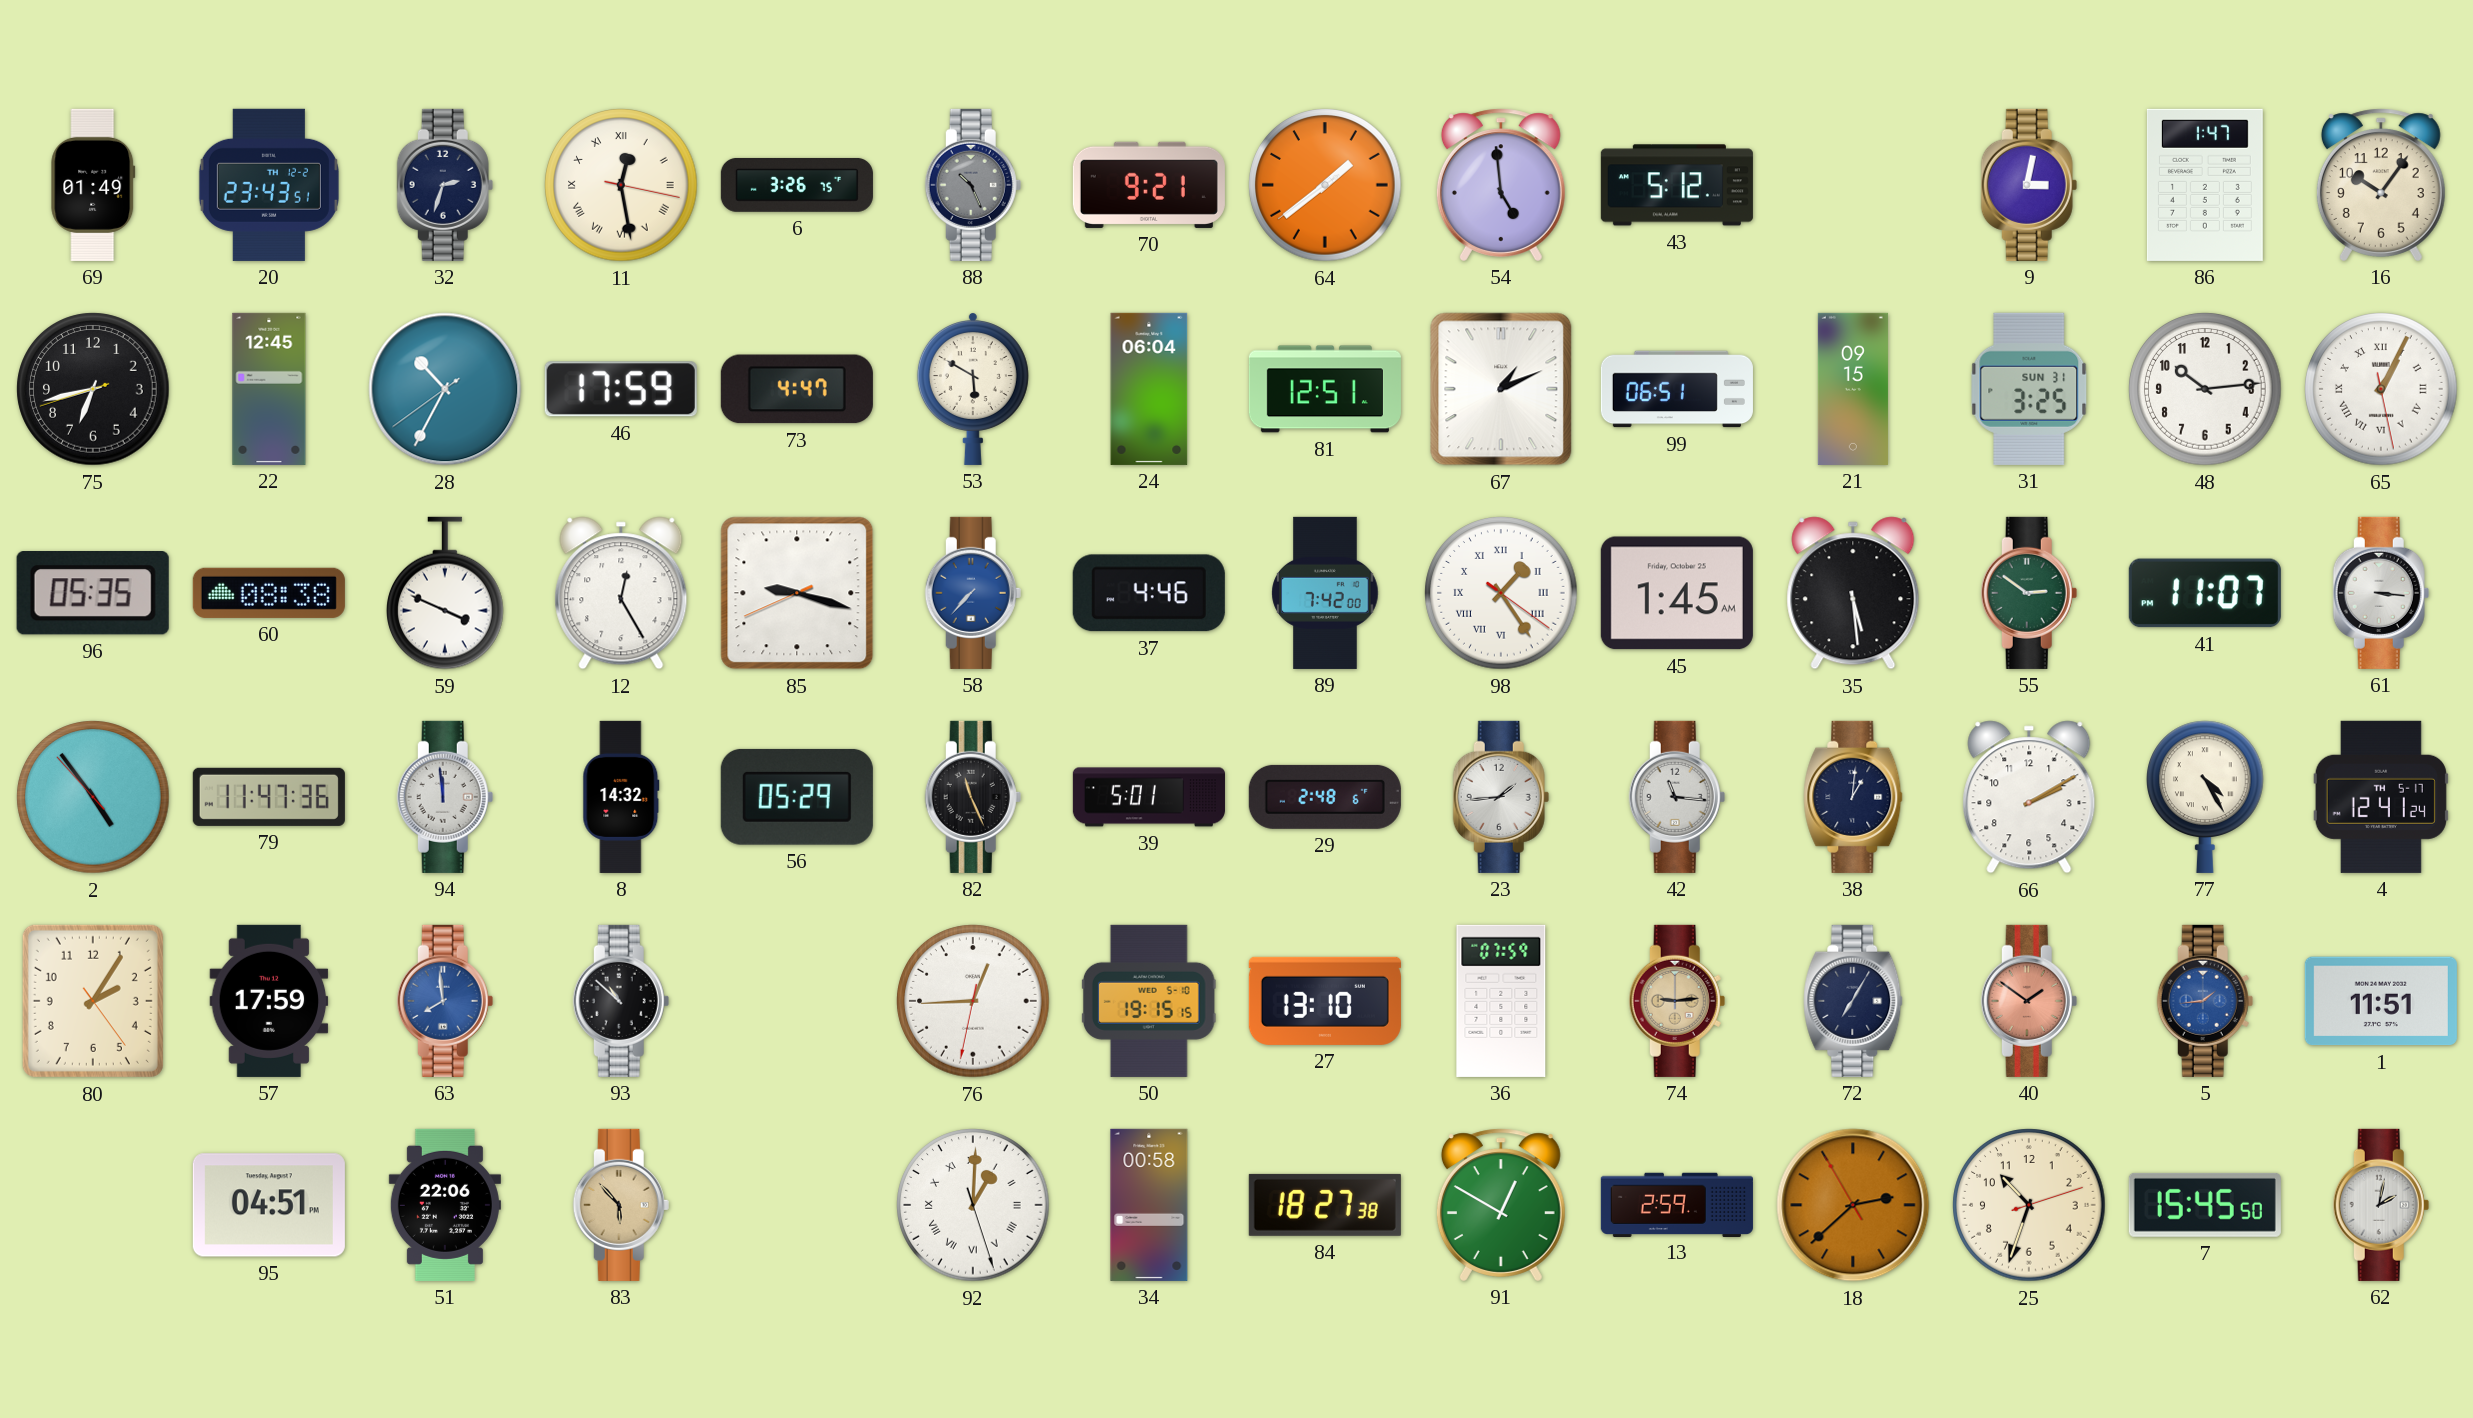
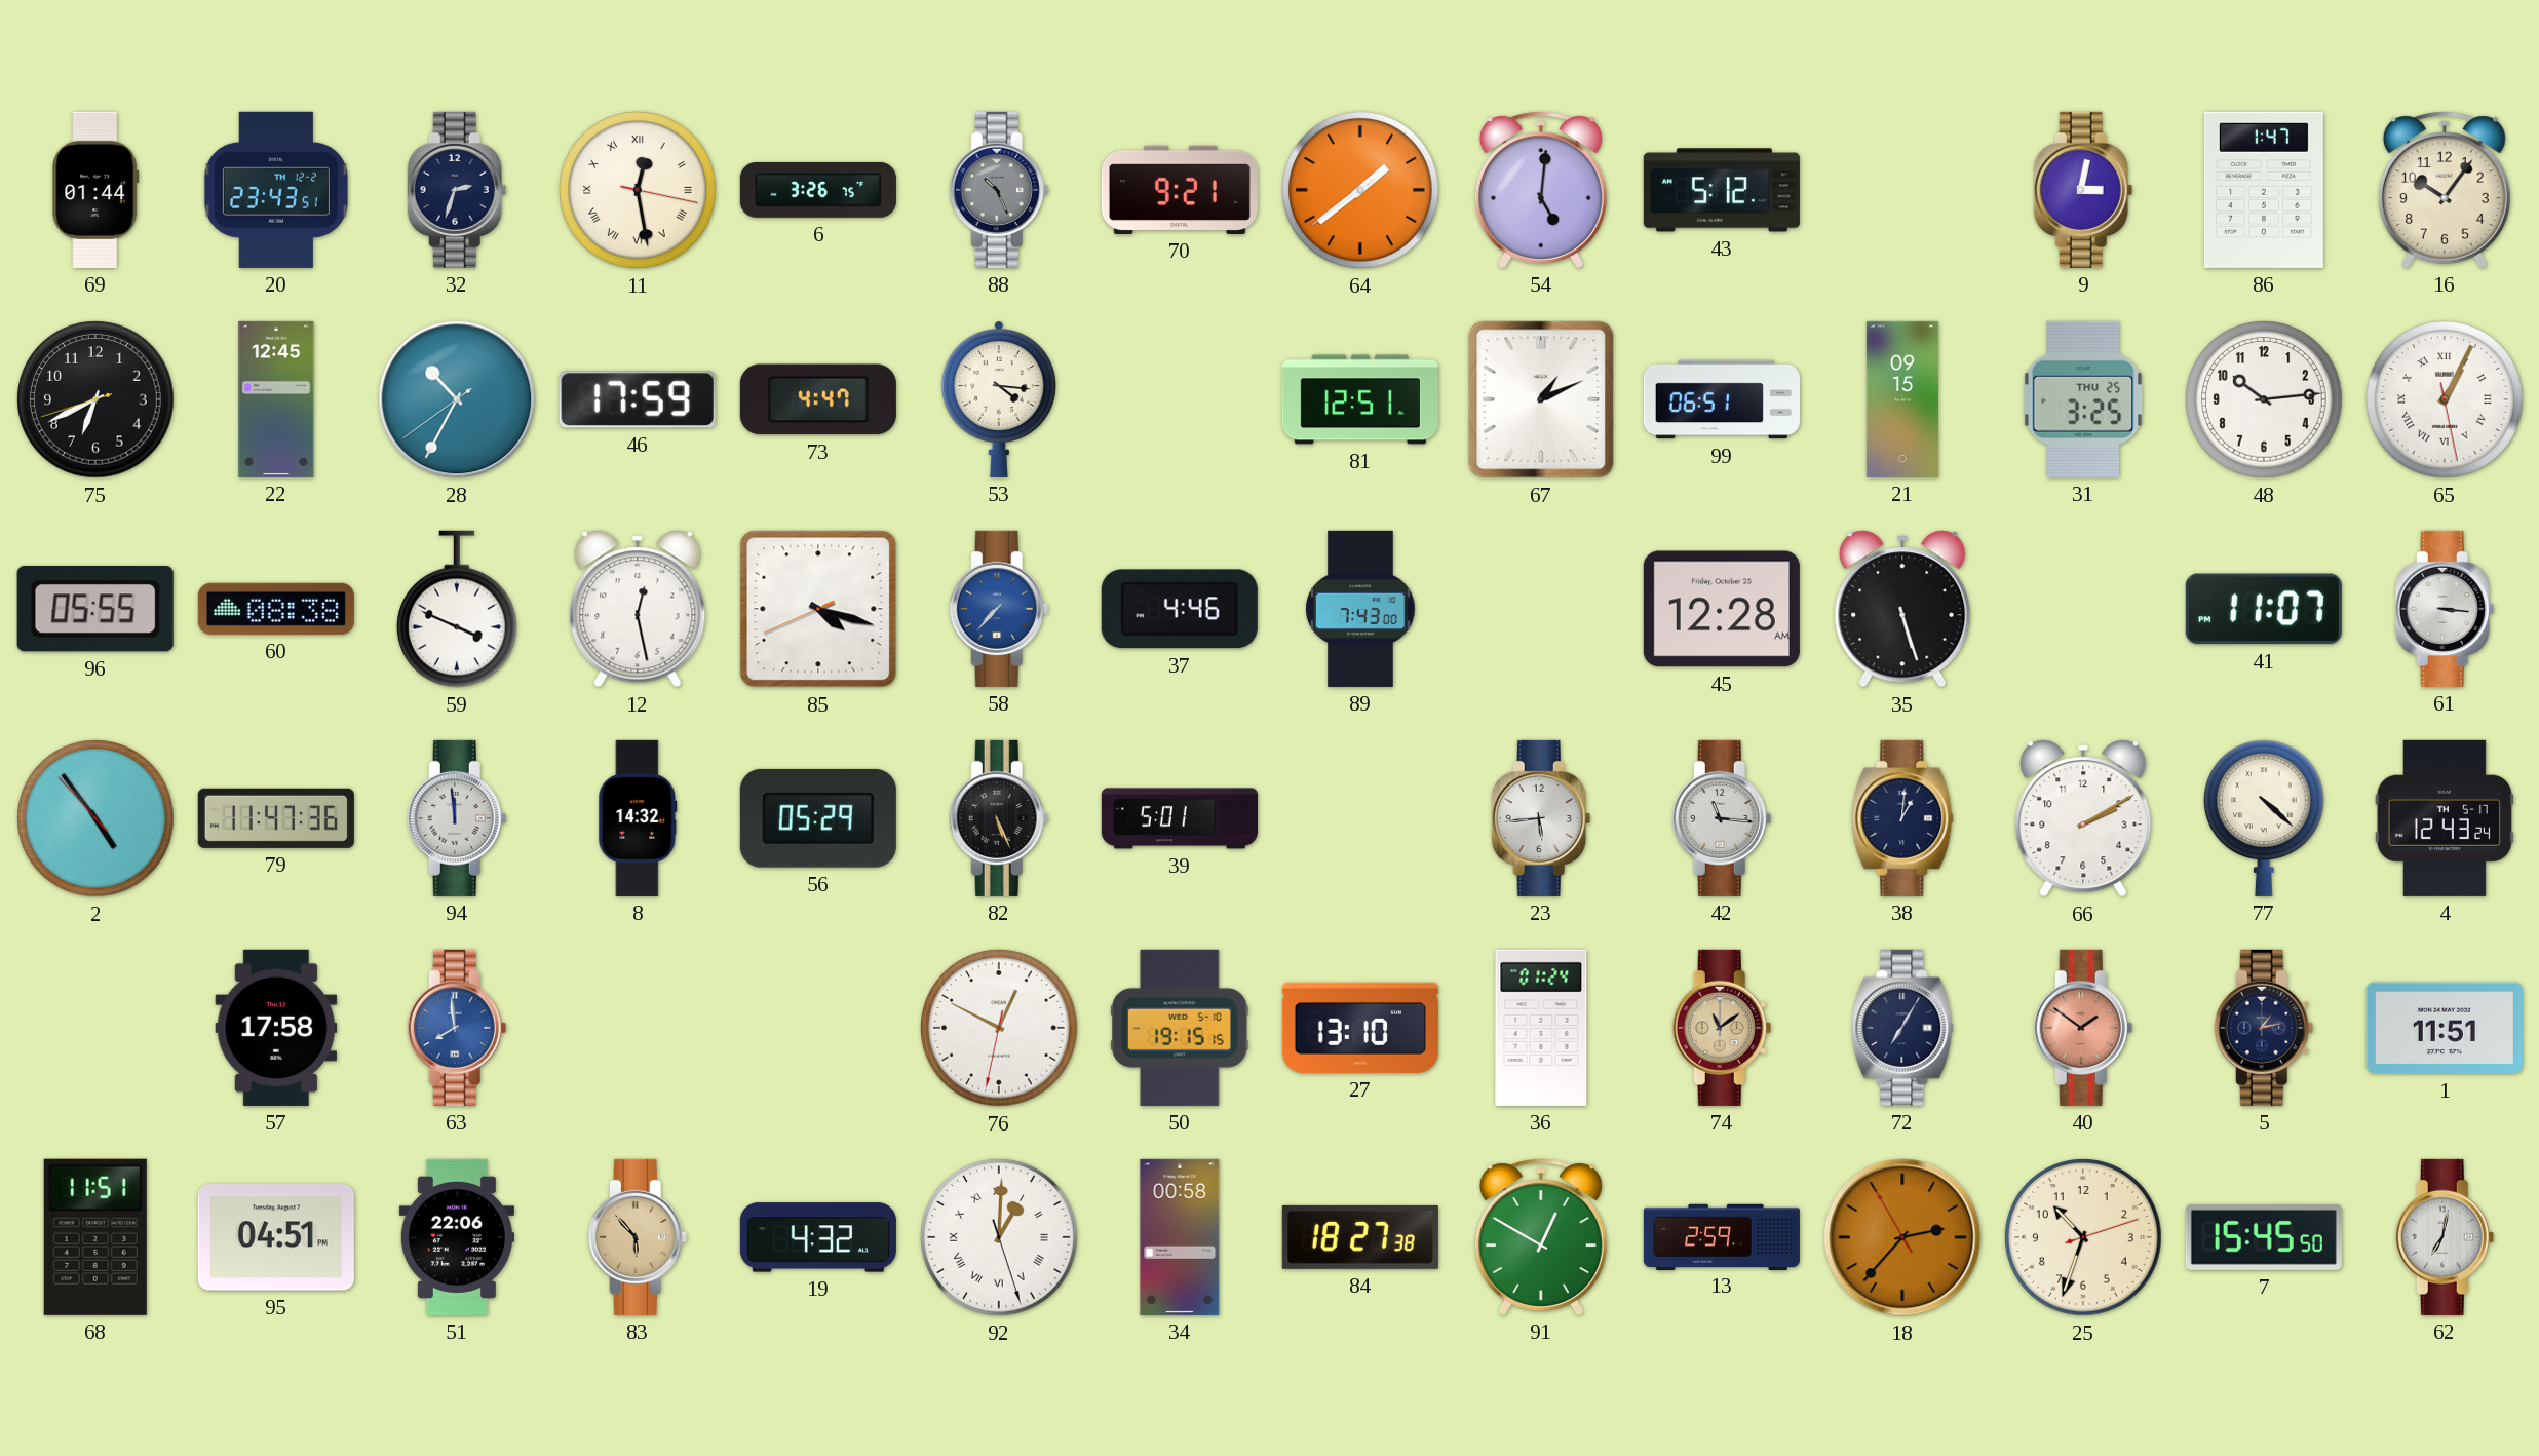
69: 01:49 -> 01:44 (95, 190)
54: 4:59 -> 5:01 (1541, 190)
75: 6:42 -> 6:40 (95, 399)
53: 5:50 -> 4:16 (999, 399)
24: 06:04 -> none (1149, 389)
31 date: SUN 31 -> THU 25 (2083, 399)
96: 05:35 -> 05:55 (95, 610)
12: 12:25 -> 12:28 (638, 609)
85: 9:17 -> 4:17 (818, 609)
89: 7:42 -> 7:43 (1360, 609)
98: 1:24 -> none (1501, 593)
45: 1:45 -> 12:28 (1722, 609)
35: 5:29 -> 5:27 (1902, 609)
55: 2:51 -> none (2029, 593)
82: 11:26 -> 5:26 (999, 818)
29: 2:48 -> none (1325, 797)
23: 1:44 -> 5:44 (1541, 818)
77: 4:25 -> 4:22 (2265, 818)
4: 12:41 -> 12:43 (2445, 818)
80: 2:05 -> none (93, 1001)
57: 17:59 -> 17:58 (276, 1028)
93: 10:52 -> none (621, 1001)
76: 12:44 -> 12:49 (999, 1028)
36: 07:59 -> 01:24 (1541, 1028)
74: 9:14 -> 11:09 (1722, 1028)
5: 1:44 -> 1:13 (2264, 1028)
5 dial: blue -> navy (2264, 1028)
68: none -> 11:51 (95, 1237)
19: none -> 4:32 (818, 1237)
18: 2:37 -> 2:36 (1902, 1237)
62: 2:02 -> 7:02 (2445, 1237)
